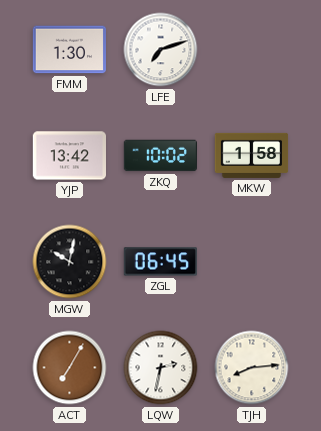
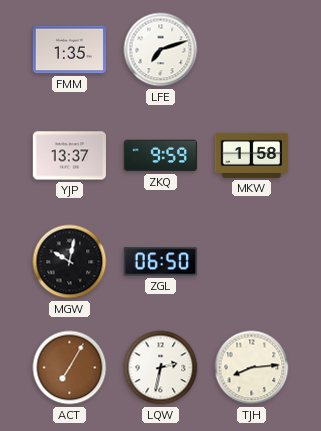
FMM: 1:30 -> 1:35 (69, 50)
YJP: 13:42 -> 13:37 (69, 156)
ZKQ: 10:02 -> 9:59 (160, 156)
ZGL: 06:45 -> 06:50 (160, 262)
